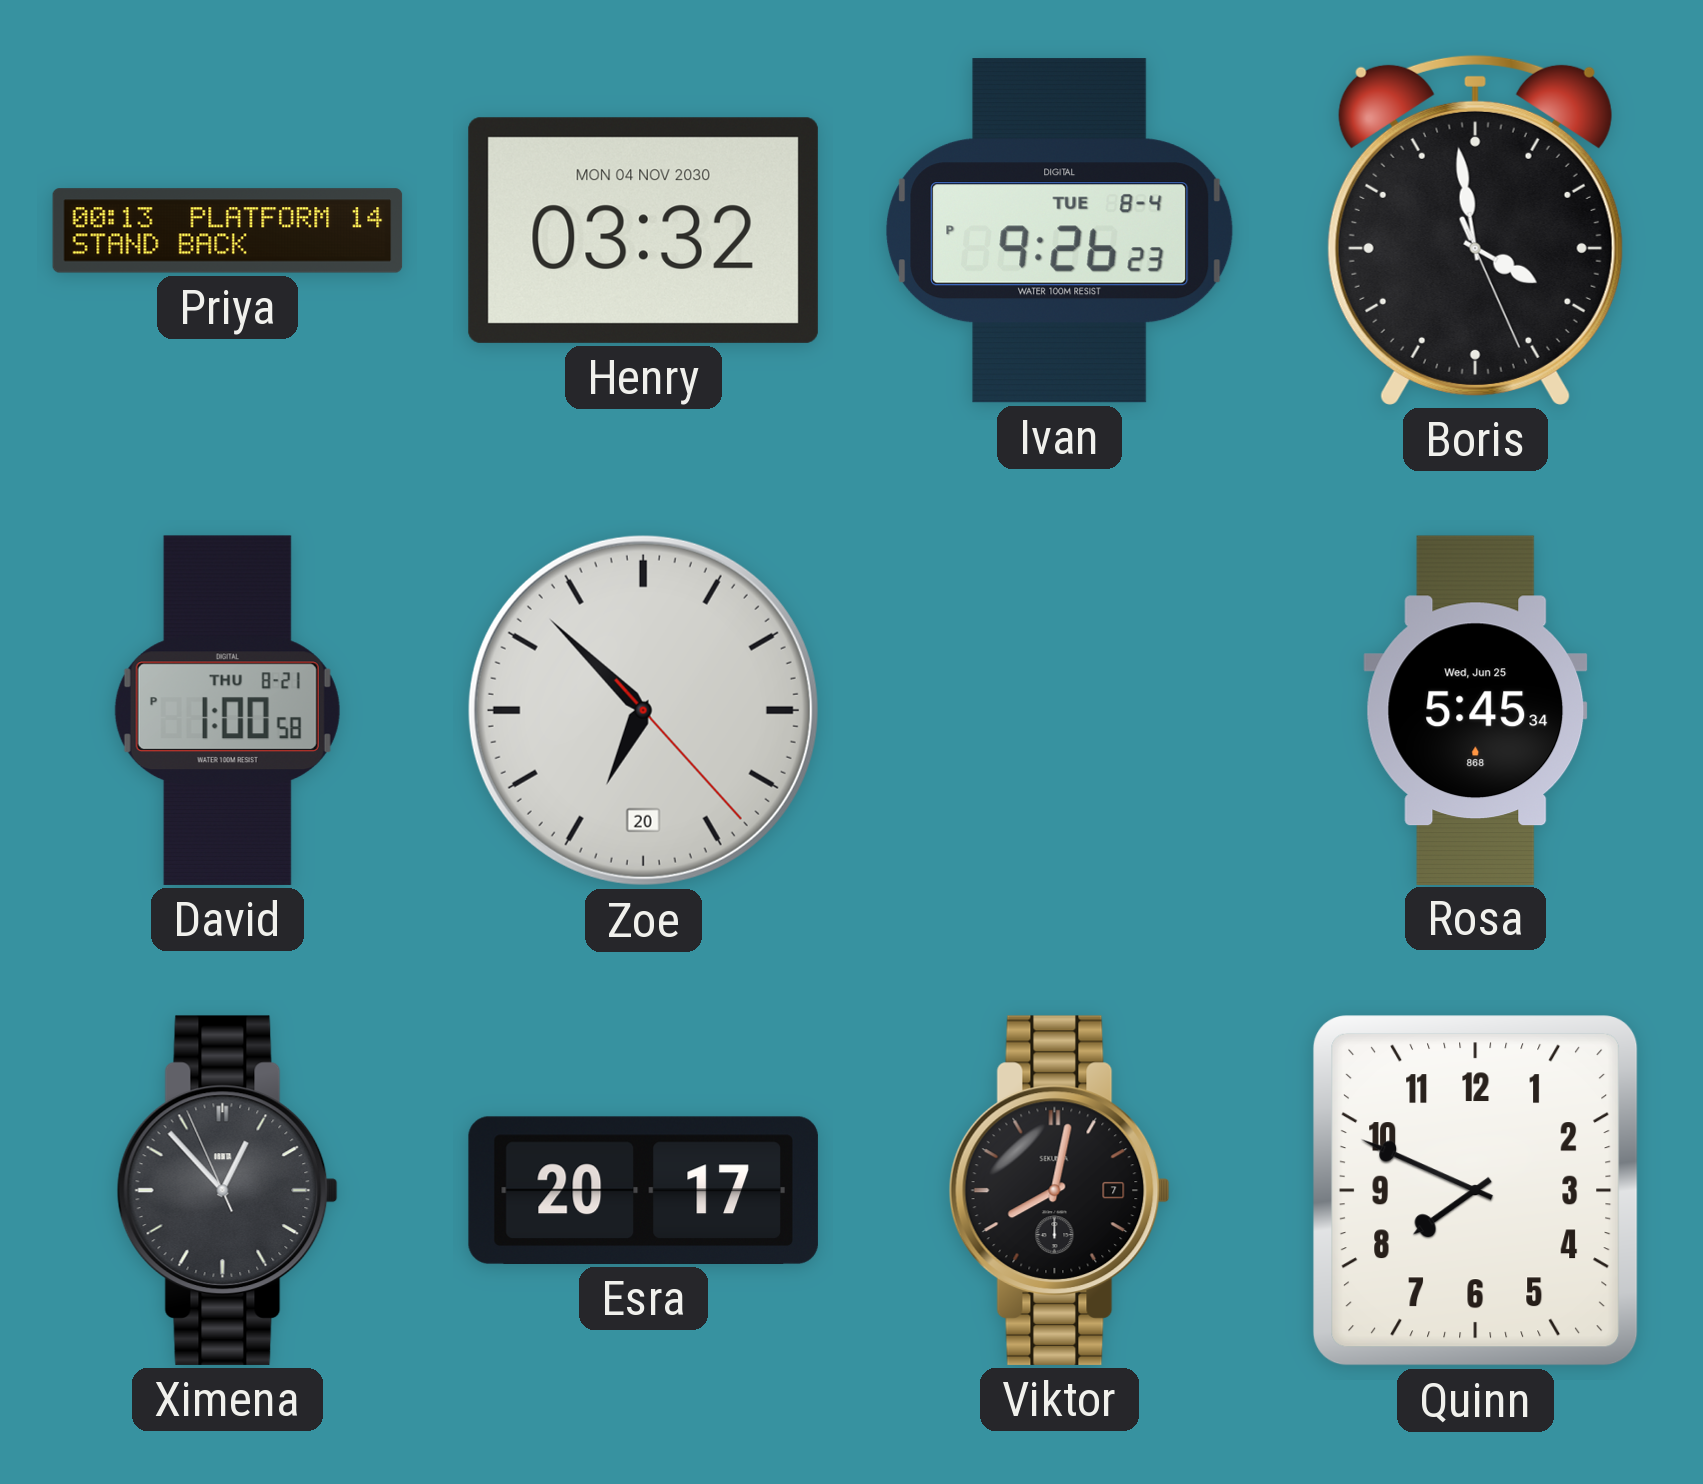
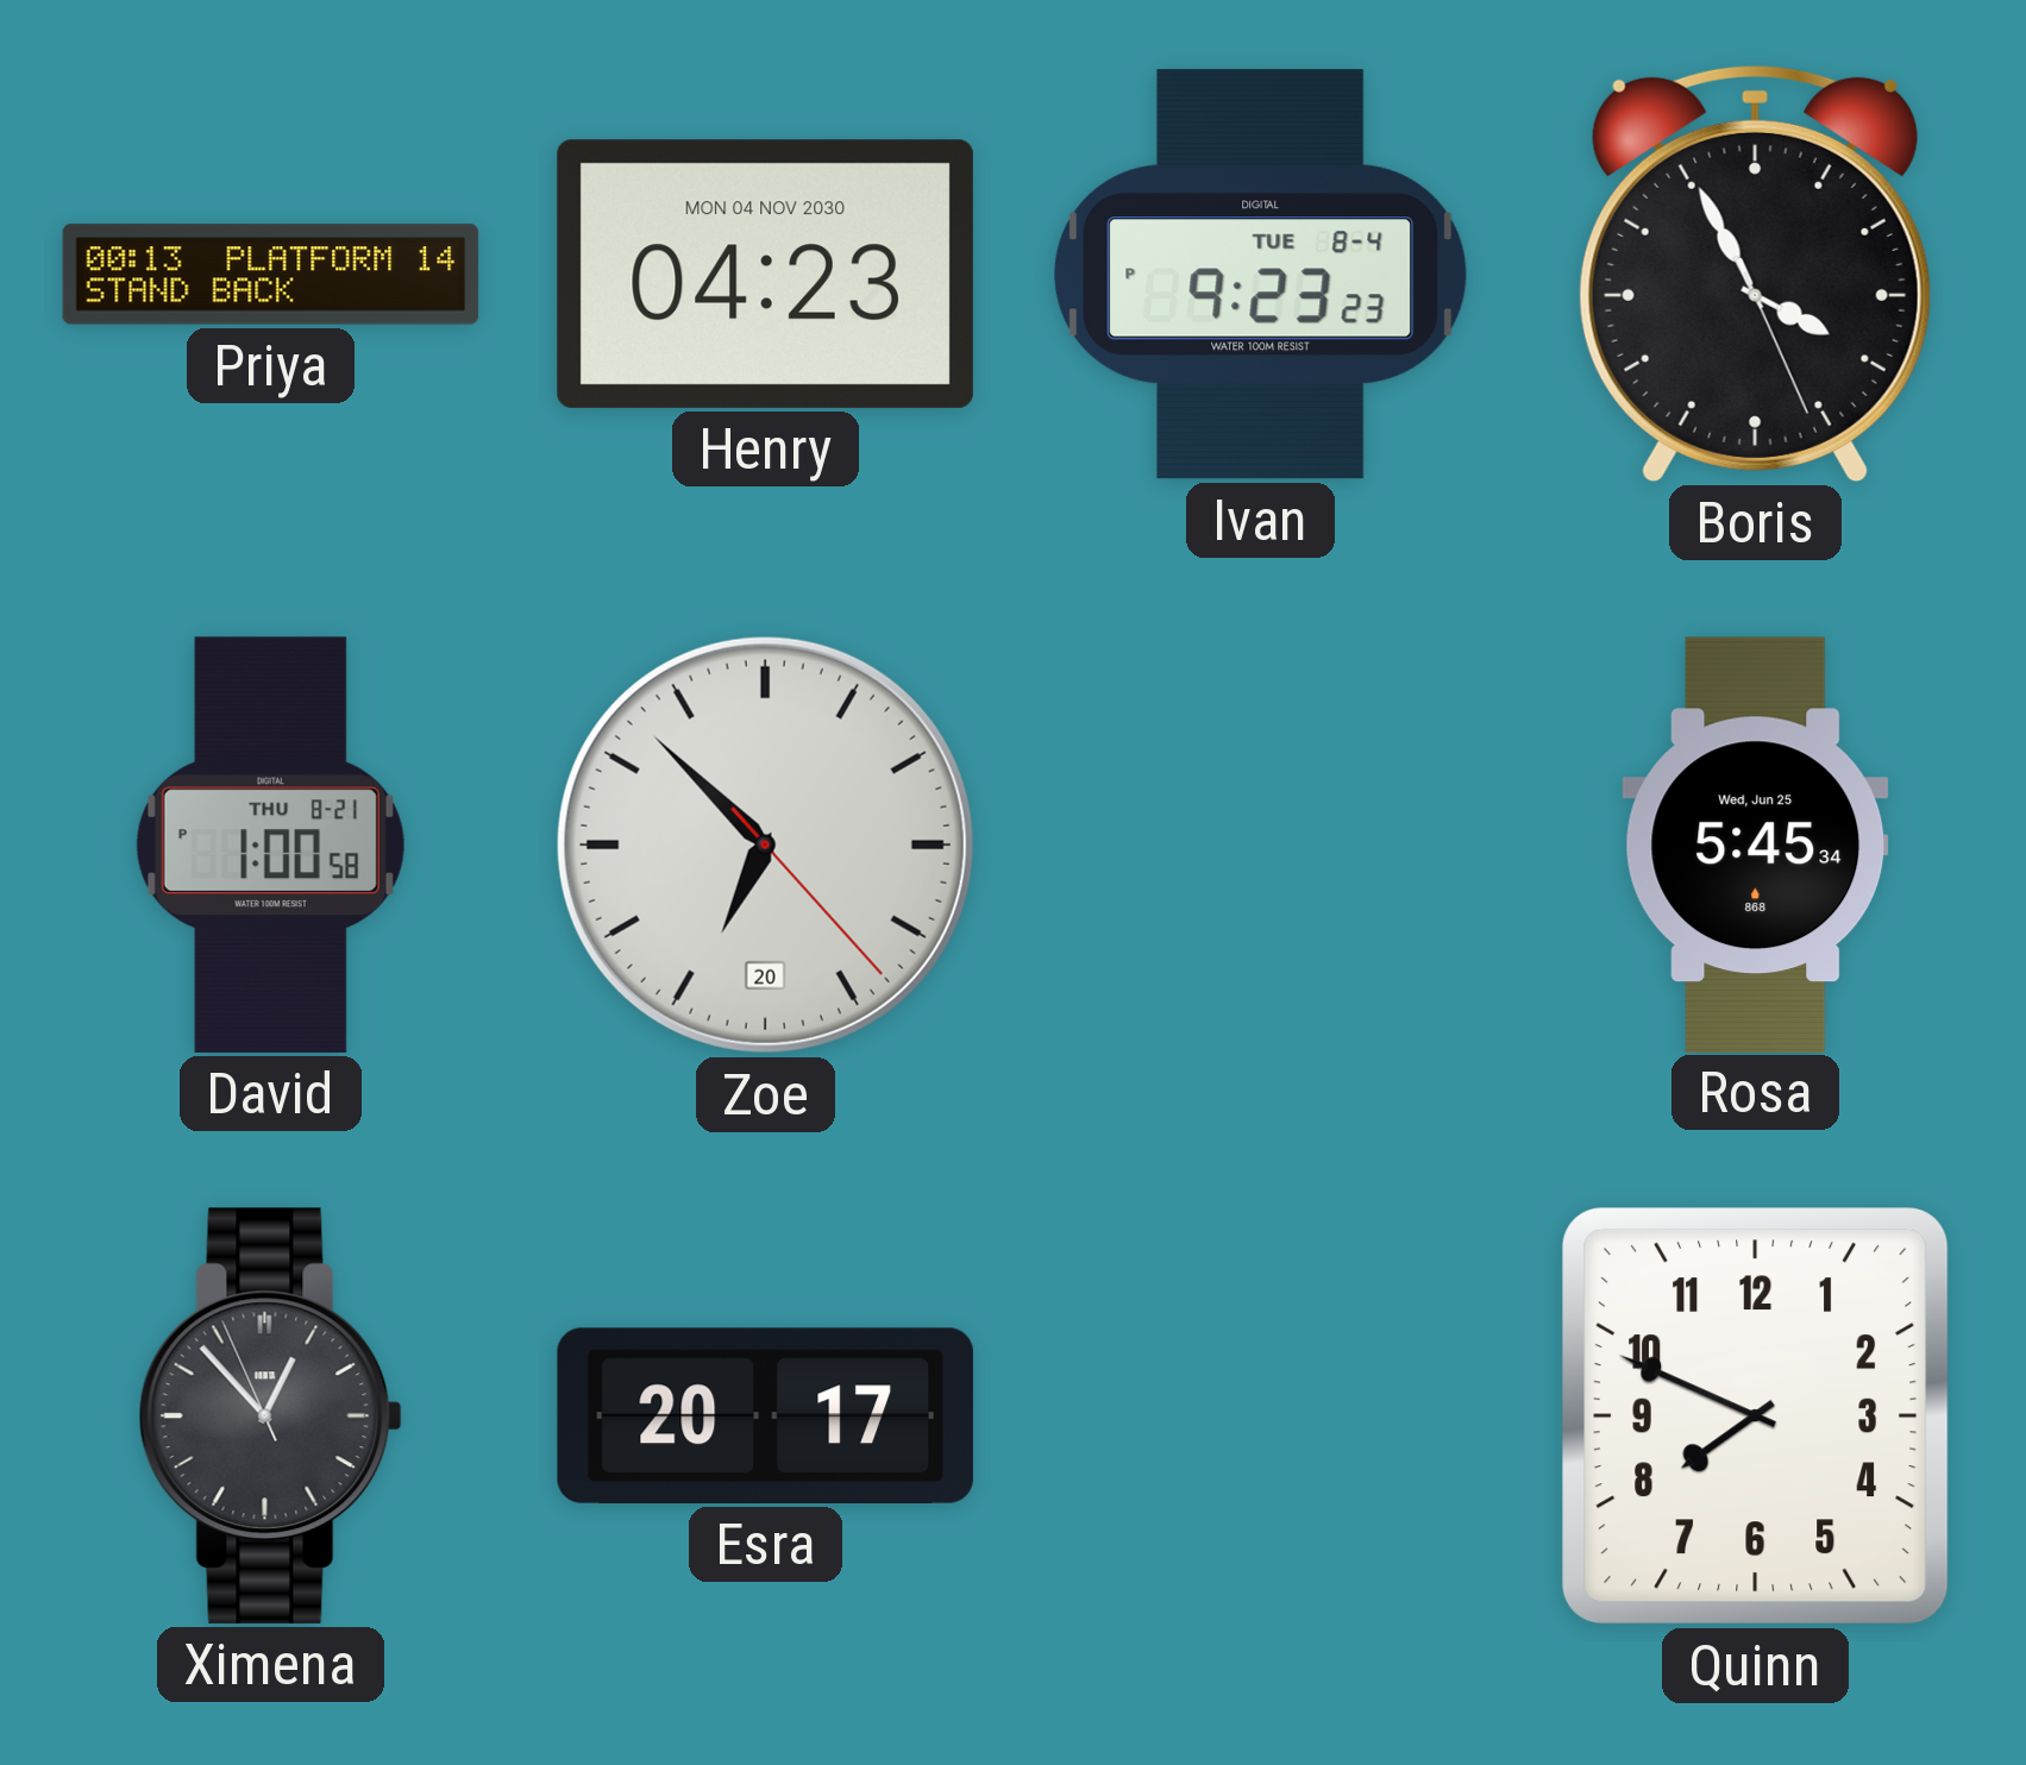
Henry: 03:32 -> 04:23 (765, 274)
Ivan: 9:26 -> 9:23 (1261, 275)
Boris: 3:58 -> 3:55 (1755, 274)
Viktor: 8:02 -> none (1059, 1190)
